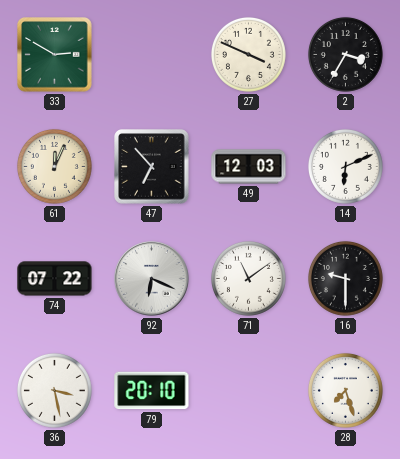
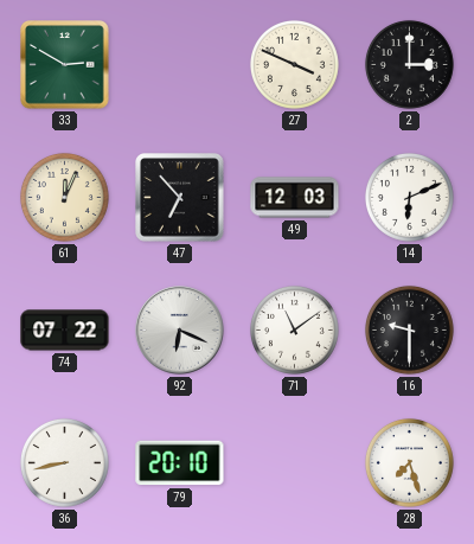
2: 3:35 -> 3:00 (409, 64)
36: 3:28 -> 8:43 (64, 462)
